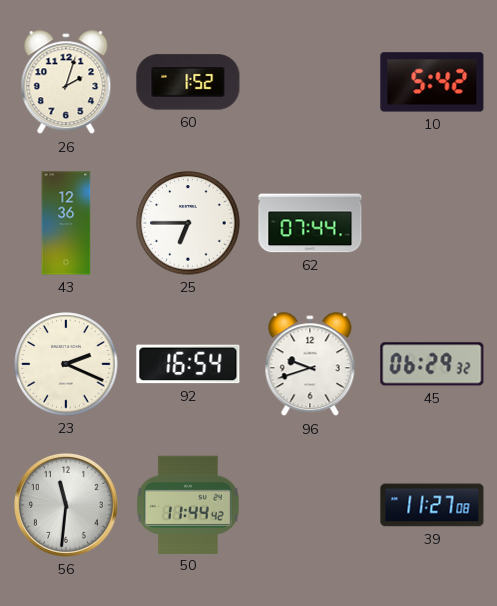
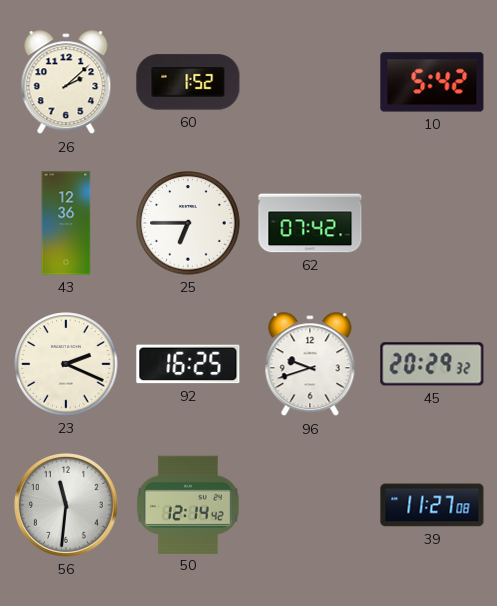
26: 2:03 -> 2:08 (66, 83)
62: 07:44 -> 07:42 (310, 223)
92: 16:54 -> 16:25 (188, 364)
45: 06:29 -> 20:29 (432, 364)
50: 11:44 -> 12:14 (188, 504)
